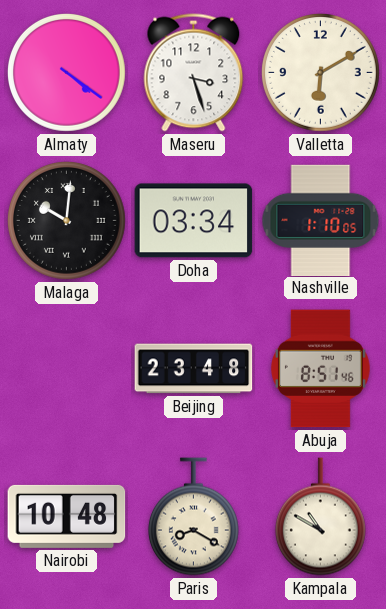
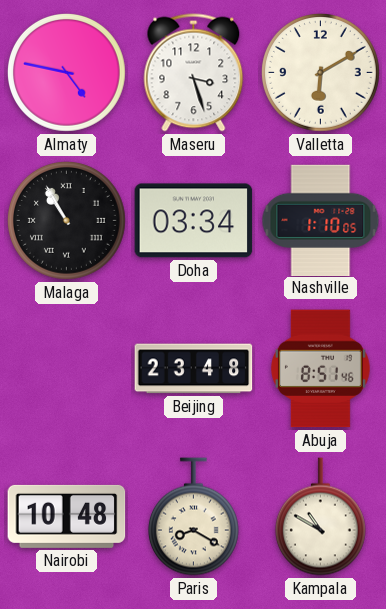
Almaty: 4:21 -> 4:47 (66, 72)
Malaga: 10:01 -> 10:55 (66, 220)
